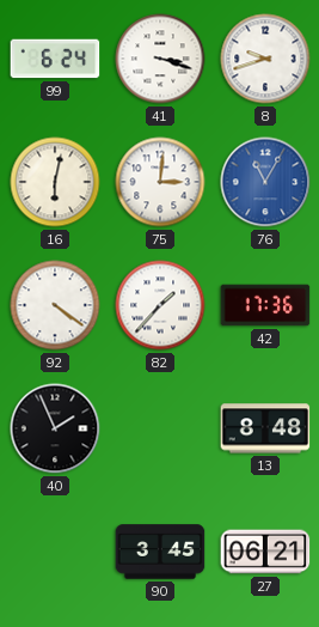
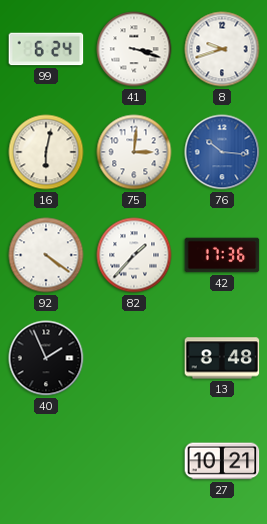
76: 11:05 -> 10:16 (222, 152)
90: 3:45 -> none (160, 552)
27: 06:21 -> 10:21 (222, 461)
